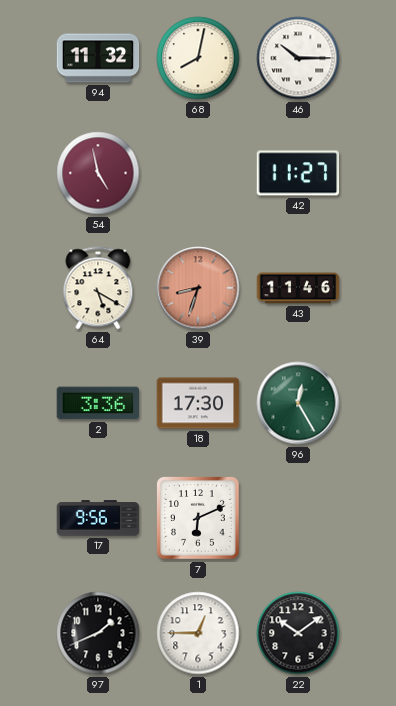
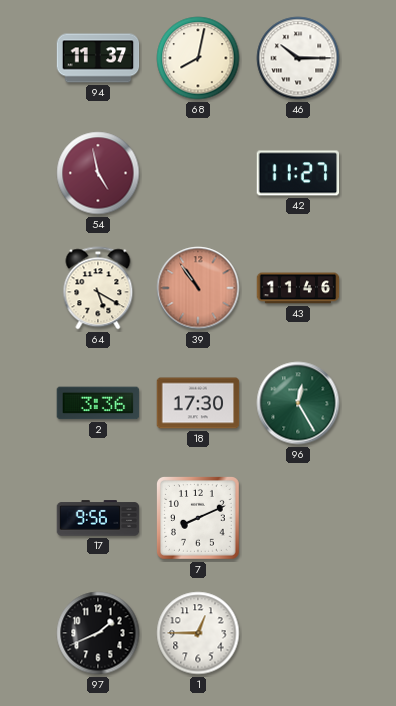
94: 11:32 -> 11:37 (98, 58)
39: 8:33 -> 10:54 (198, 288)
7: 6:11 -> 8:11 (199, 519)
22: 10:09 -> none (298, 633)
